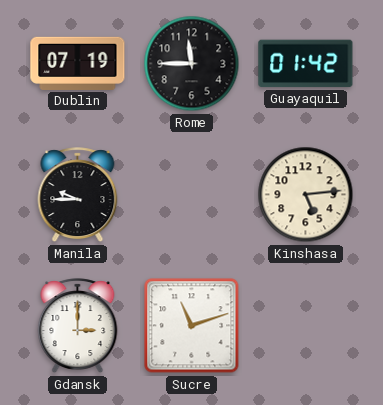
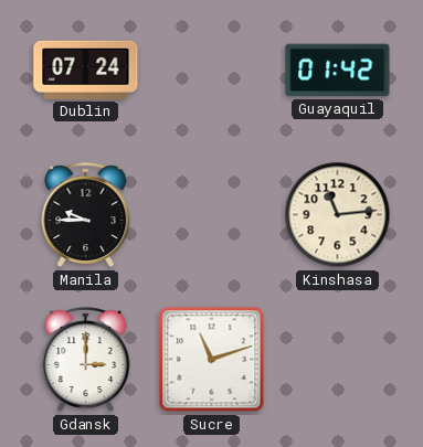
Dublin: 07:19 -> 07:24 (86, 70)
Rome: 11:45 -> none (192, 64)
Kinshasa: 5:14 -> 11:14 (338, 215)
